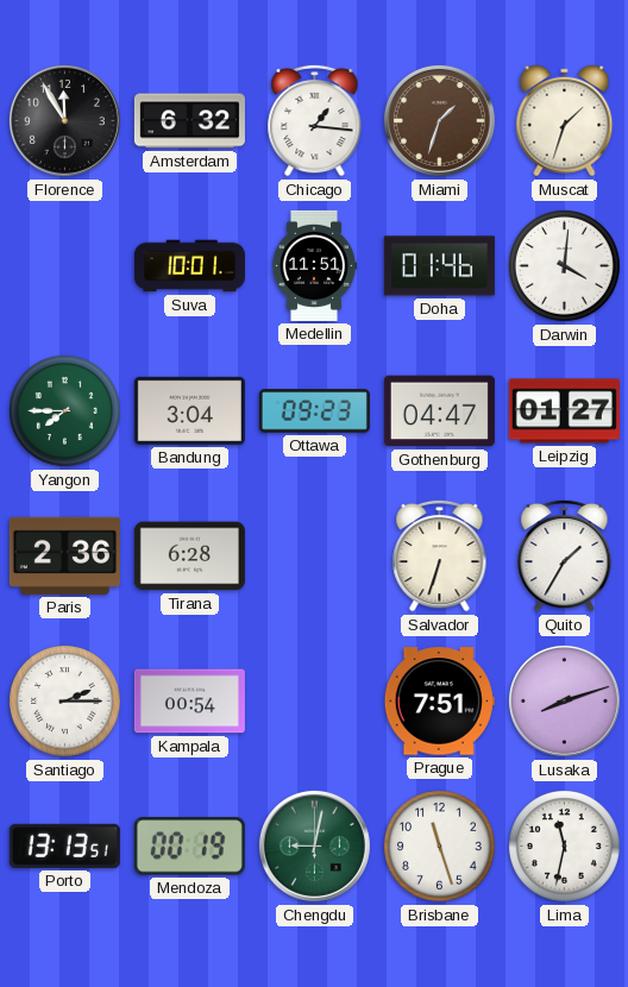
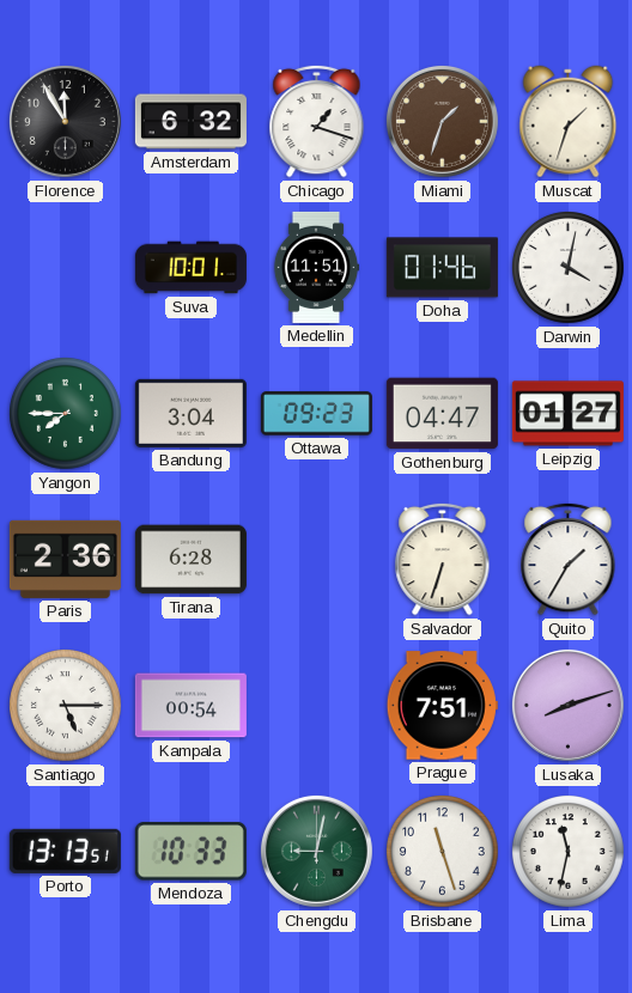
Chicago: 1:16 -> 1:18 (317, 121)
Darwin: 4:01 -> 4:02 (569, 268)
Santiago: 2:15 -> 5:15 (66, 706)
Mendoza: 00:19 -> 10:33 (190, 852)
